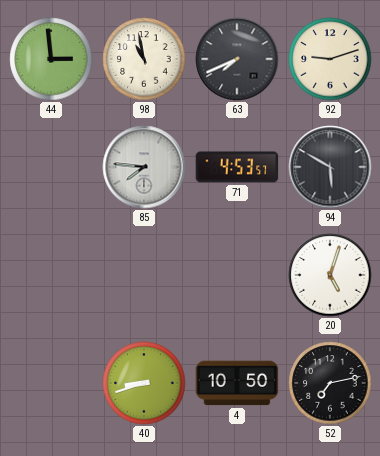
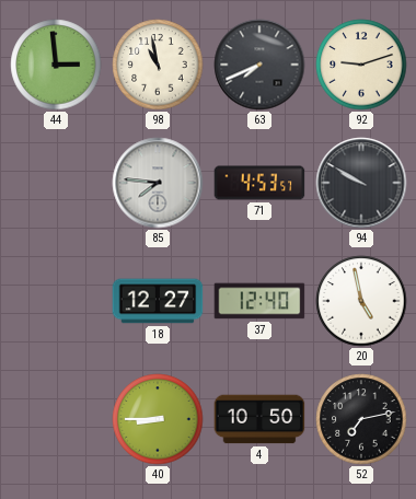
94: 5:50 -> 9:50 (361, 183)
18: none -> 12:27 (158, 301)
37: none -> 12:40 (259, 301)
20: 5:03 -> 4:58 (361, 301)
40: 8:42 -> 8:45 (158, 419)
